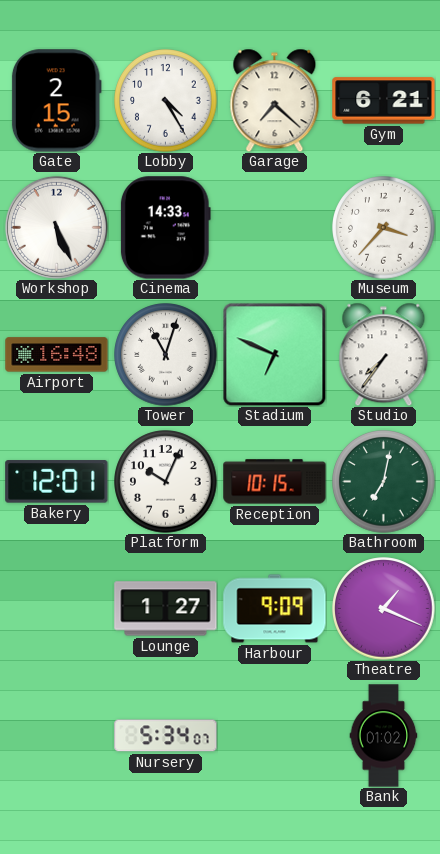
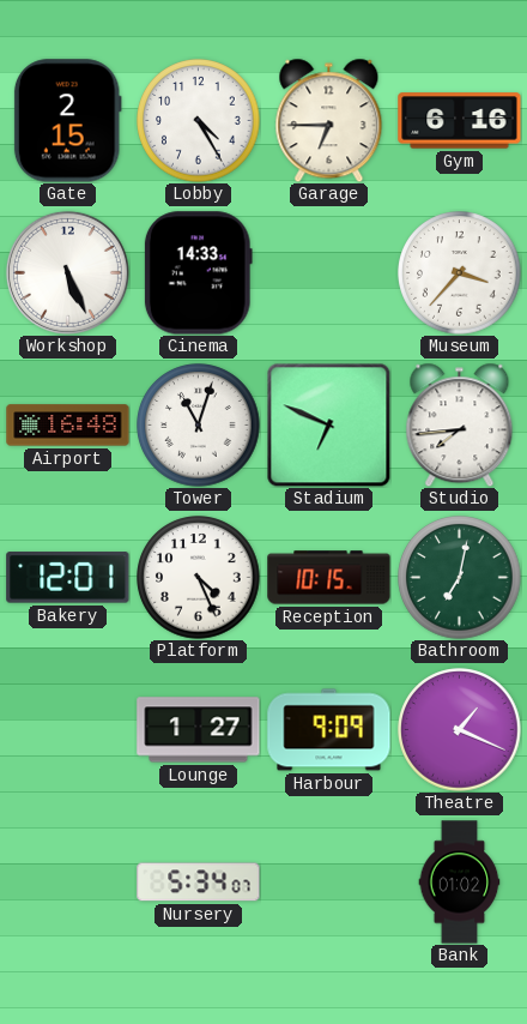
Garage: 7:22 -> 6:45 (329, 120)
Gym: 6:21 -> 6:16 (460, 121)
Studio: 7:36 -> 7:44 (460, 424)
Platform: 10:04 -> 4:26 (199, 578)
